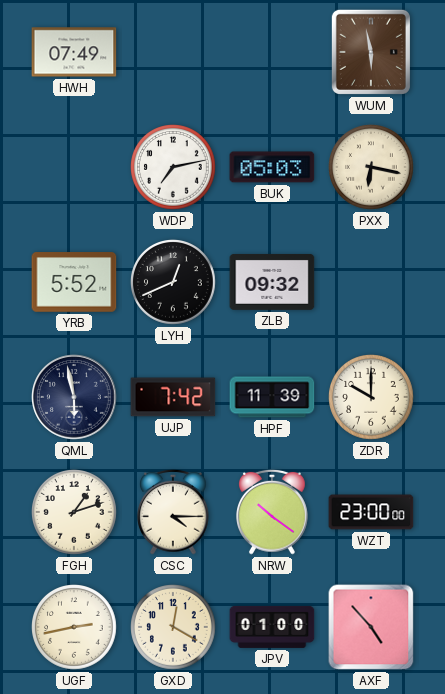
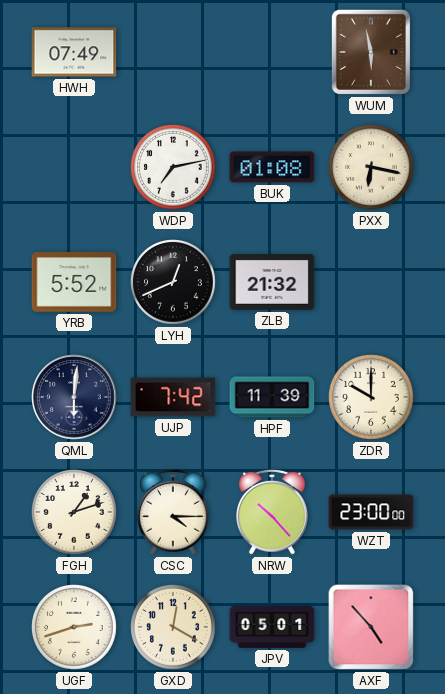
BUK: 05:03 -> 01:08 (272, 167)
ZLB: 09:32 -> 21:32 (272, 282)
QML: 5:58 -> 6:01 (74, 397)
NRW: 10:21 -> 10:23 (273, 512)
UGF: 2:43 -> 2:42 (75, 628)
JPV: 01:00 -> 05:01 (272, 627)
